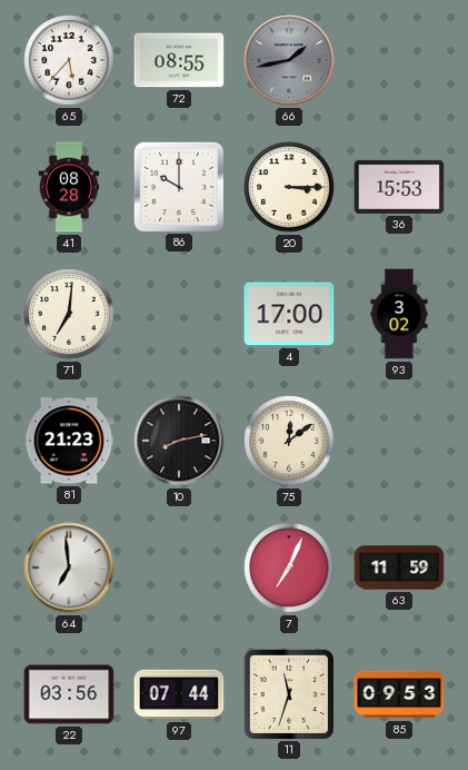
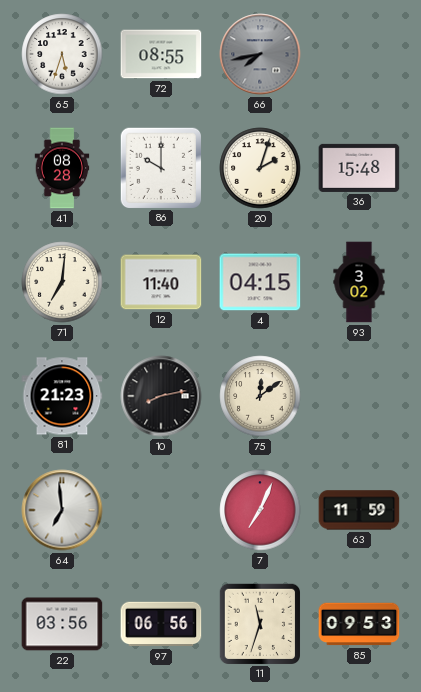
65: 5:37 -> 5:33 (62, 54)
66: 1:43 -> 7:43 (260, 54)
20: 3:15 -> 2:03 (260, 168)
36: 15:53 -> 15:48 (359, 168)
12: none -> 11:40 (161, 282)
4: 17:00 -> 04:15 (260, 282)
97: 07:44 -> 06:56 (161, 624)
